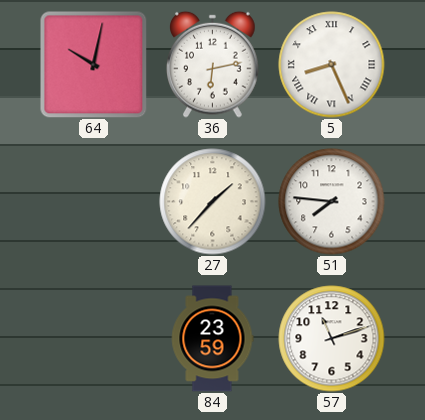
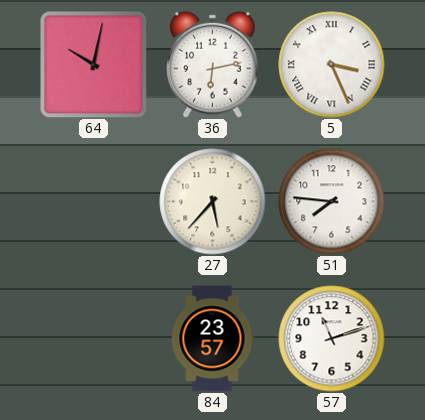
5: 8:26 -> 3:26 (332, 65)
27: 1:37 -> 5:37 (213, 202)
84: 23:59 -> 23:57 (212, 339)
